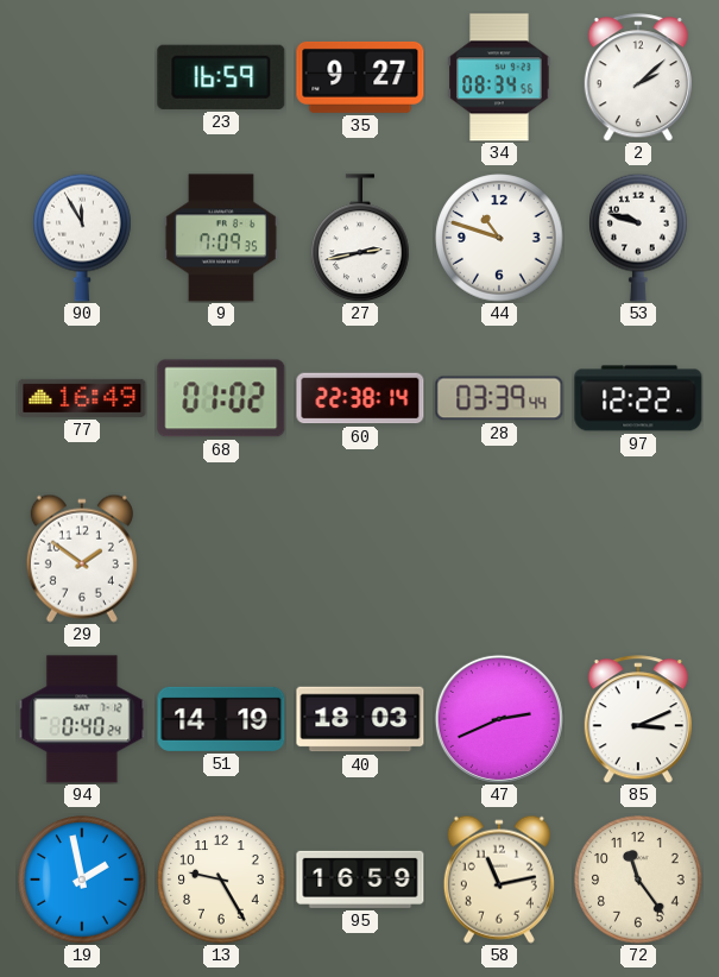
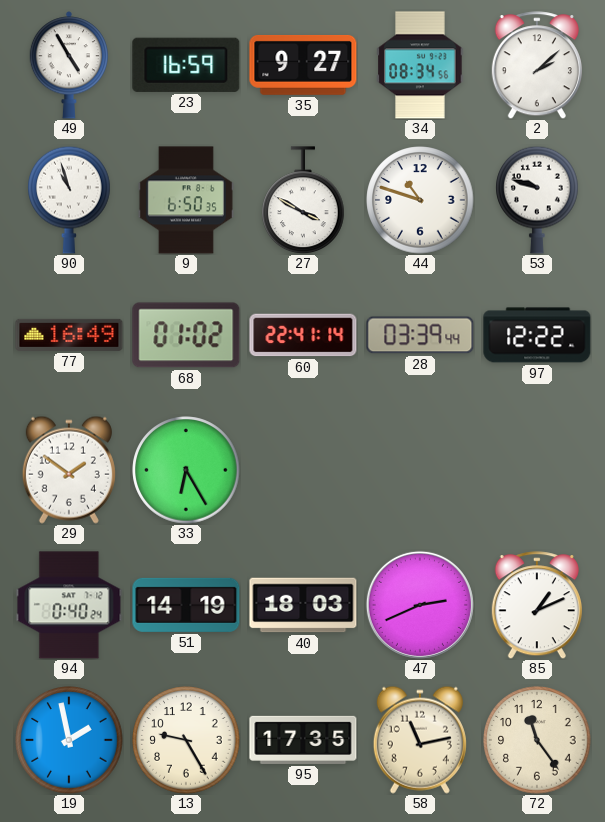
49: none -> 4:55 (68, 65)
90: 11:55 -> 10:57 (70, 200)
9: 7:09 -> 6:50 (186, 200)
27: 2:43 -> 3:50 (304, 200)
60: 22:38 -> 22:41 (303, 335)
33: none -> 6:25 (186, 470)
85: 3:11 -> 1:11 (537, 605)
95: 16:59 -> 17:35 (303, 740)
